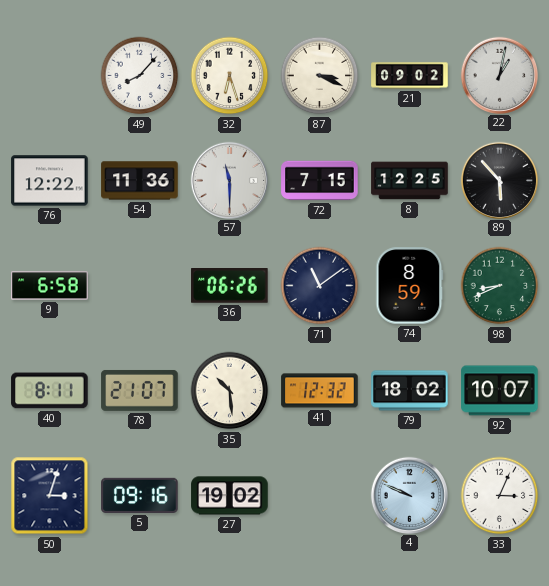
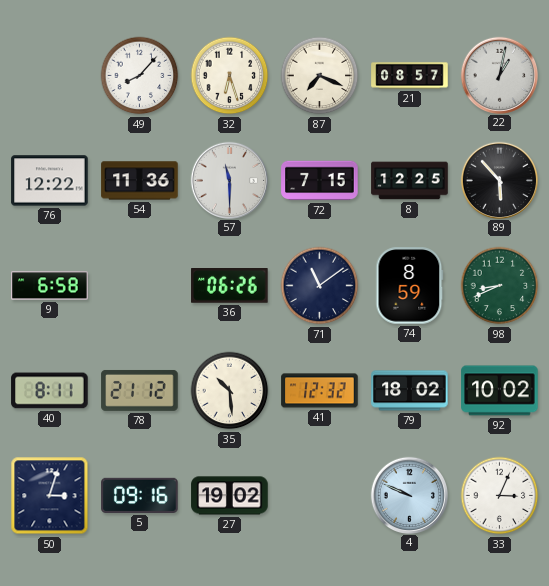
87: 3:19 -> 7:19 (320, 76)
21: 09:02 -> 08:57 (410, 76)
78: 21:07 -> 21:12 (140, 390)
92: 10:07 -> 10:02 (500, 391)
